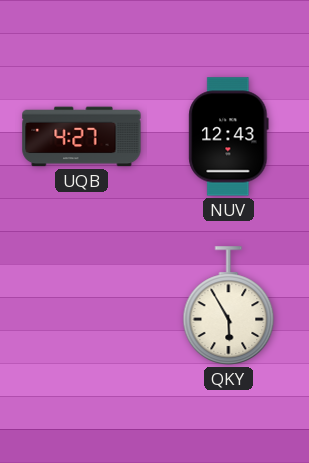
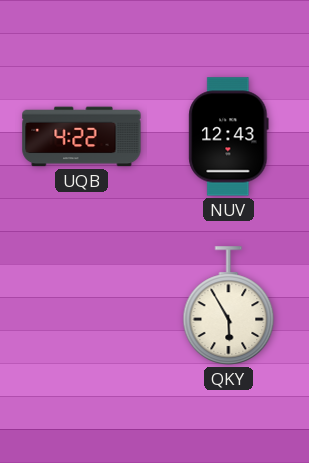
UQB: 4:27 -> 4:22 (82, 137)
